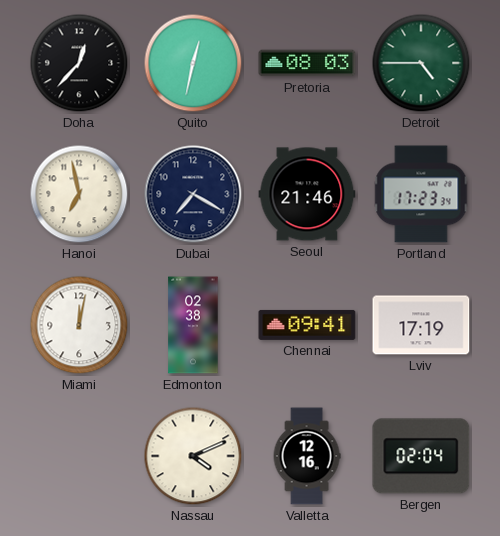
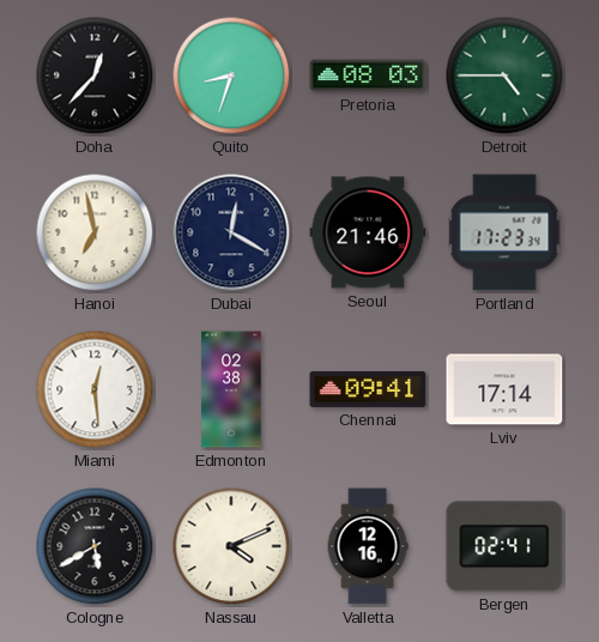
Quito: 12:32 -> 8:33 (231, 75)
Dubai: 7:20 -> 12:20 (231, 232)
Miami: 12:02 -> 12:29 (95, 389)
Lviv: 17:19 -> 17:14 (504, 389)
Cologne: none -> 5:40 (95, 546)
Bergen: 02:04 -> 02:41 (504, 546)
